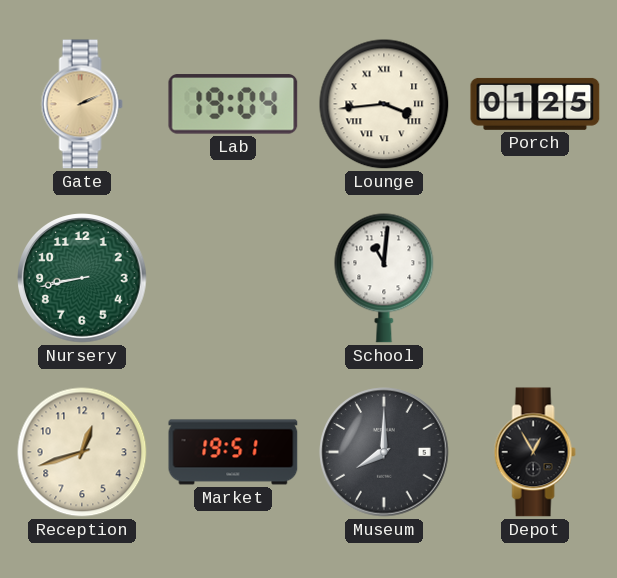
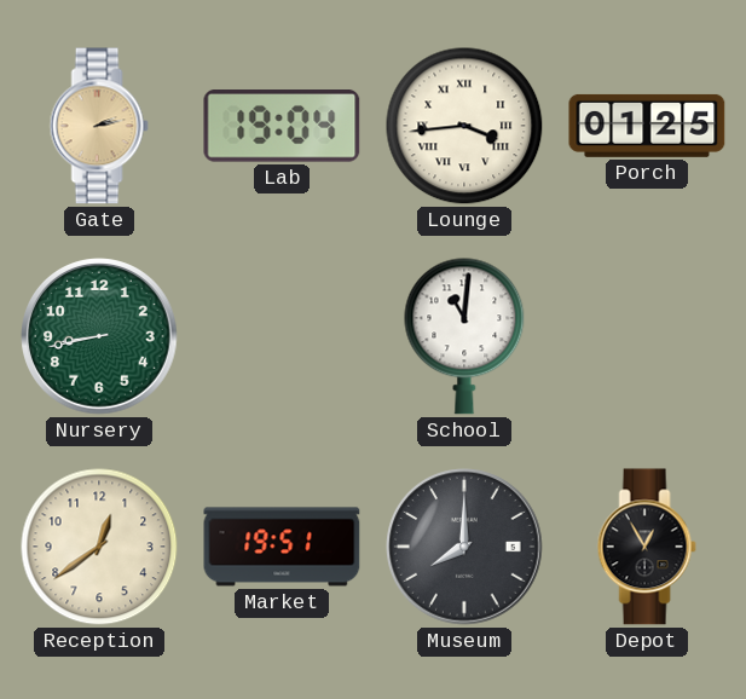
Gate: 2:11 -> 2:13 (99, 126)
Reception: 12:42 -> 12:39 (99, 547)
